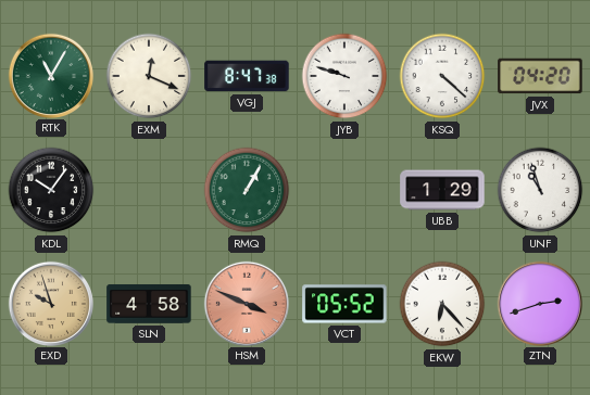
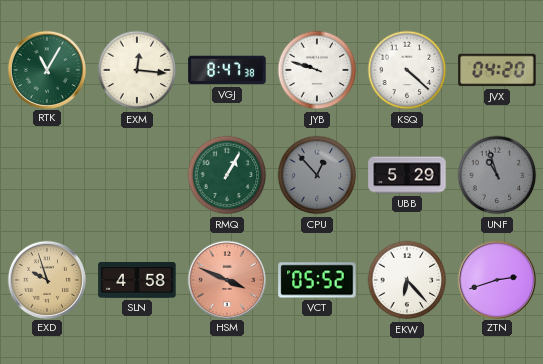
EXM: 12:19 -> 12:16 (137, 70)
KDL: 10:06 -> none (51, 190)
CPU: none -> 12:53 (317, 175)
UBB: 1:29 -> 5:29 (407, 175)
UNF dial: white -> grey (497, 175)
